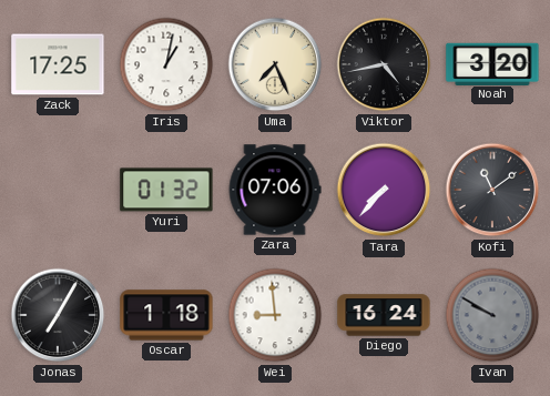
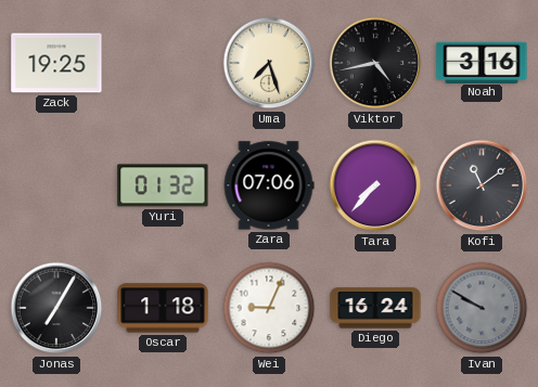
Zack: 17:25 -> 19:25 (56, 63)
Iris: 1:02 -> none (166, 64)
Uma: 7:26 -> 7:27 (269, 63)
Noah: 3:20 -> 3:16 (482, 62)
Wei: 8:59 -> 9:04 (269, 308)
